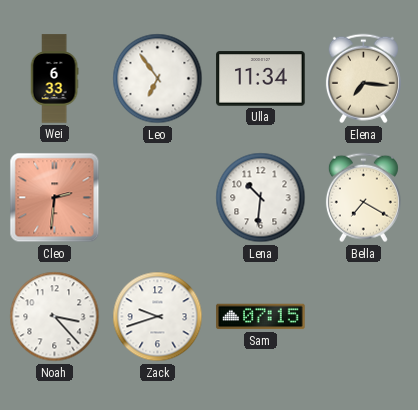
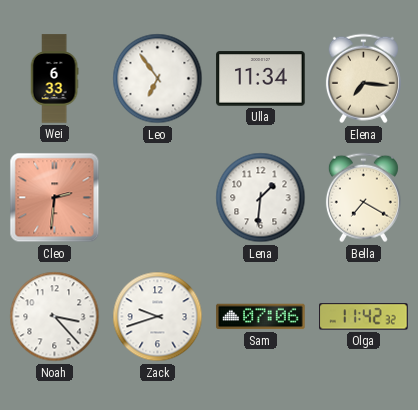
Lena: 10:31 -> 1:31 (261, 198)
Sam: 07:15 -> 07:06 (261, 317)
Olga: none -> 11:42 (364, 317)
